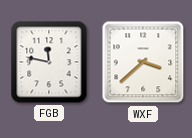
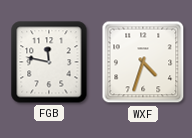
WXF: 3:38 -> 4:33 (143, 62)
